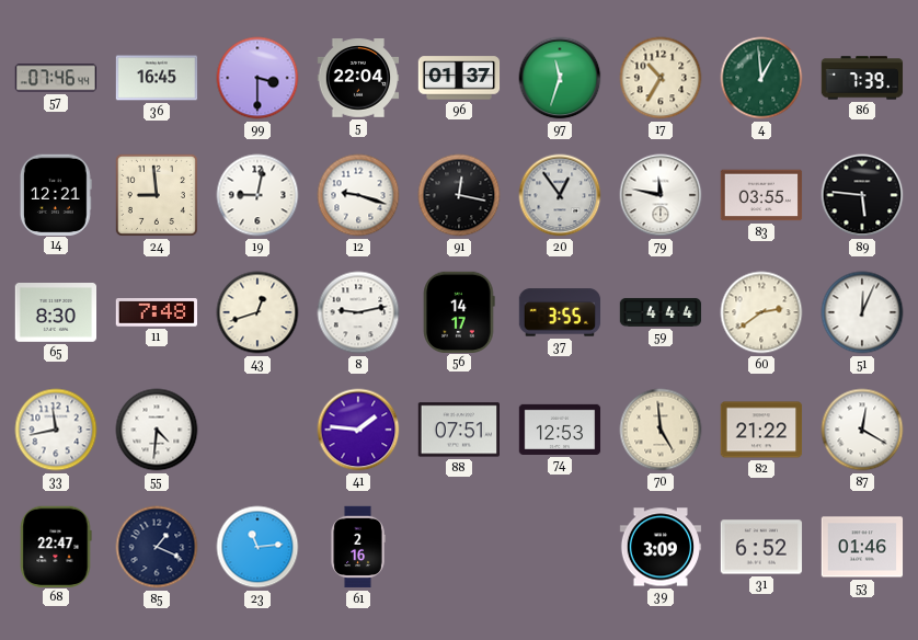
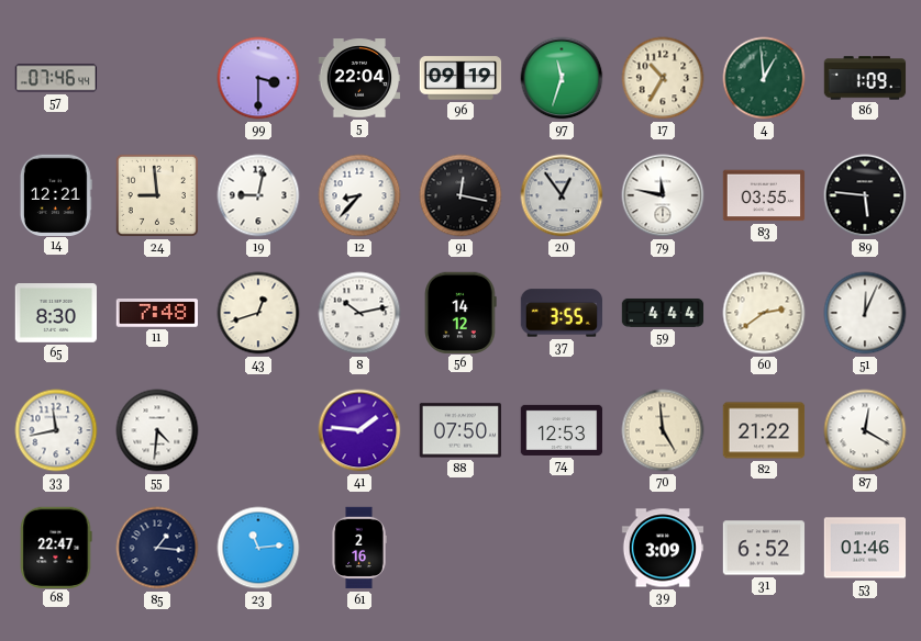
36: 16:45 -> none (157, 78)
96: 01:37 -> 09:19 (460, 78)
86: 7:39 -> 1:09 (865, 78)
12: 9:18 -> 8:37 (359, 195)
8: 9:13 -> 10:13 (359, 313)
56: 14:17 -> 14:12 (460, 312)
88: 07:51 -> 07:50 (459, 430)
85: 1:19 -> 1:16 (157, 548)
